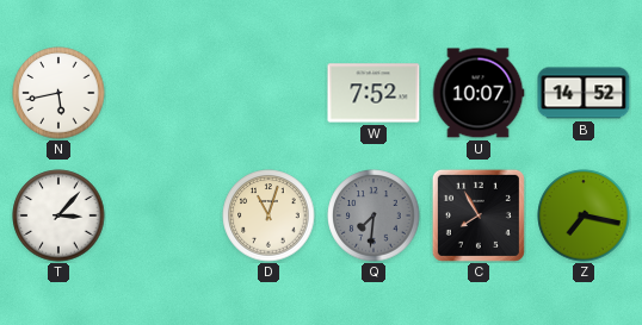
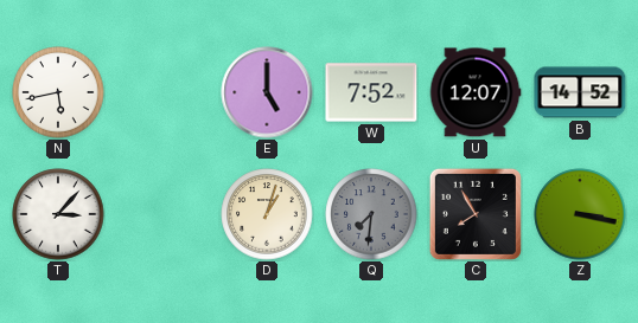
E: none -> 5:00 (267, 92)
U: 10:07 -> 12:07 (476, 92)
D: 11:03 -> 1:03 (267, 214)
Z: 7:17 -> 3:17 (580, 214)
